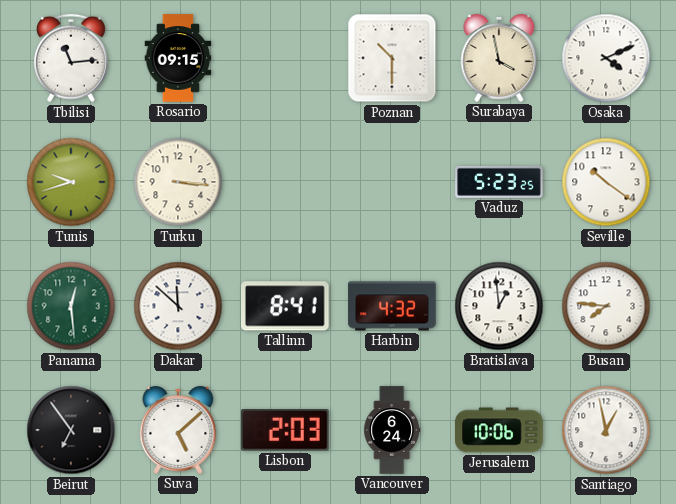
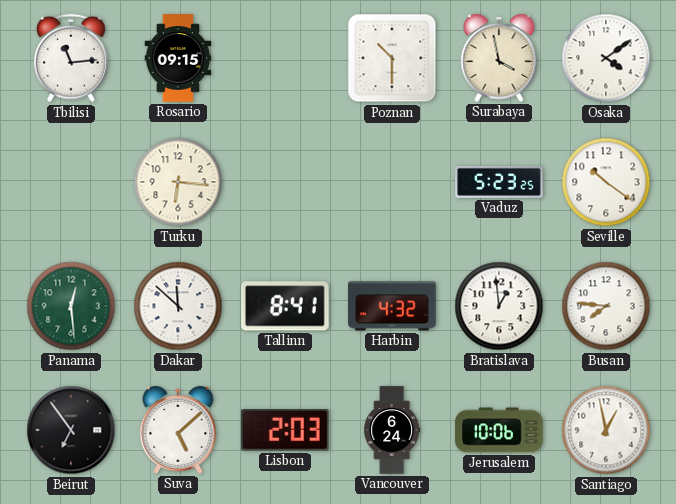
Osaka: 4:11 -> 4:09 (606, 58)
Tunis: 9:42 -> none (71, 182)
Turku: 3:16 -> 6:16 (178, 182)
